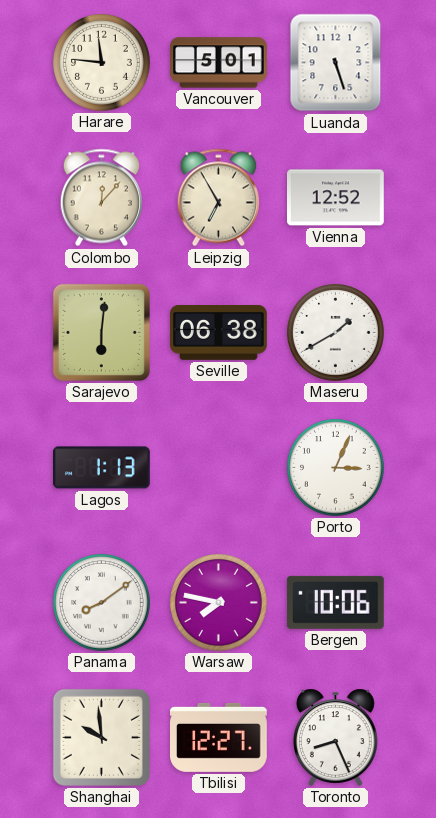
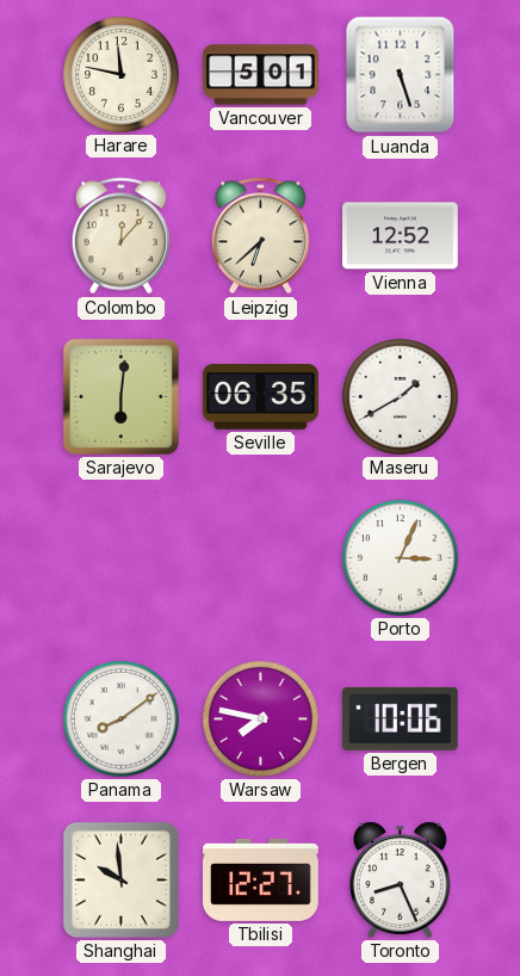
Harare: 11:46 -> 11:47 (122, 75)
Leipzig: 6:55 -> 6:38 (260, 236)
Seville: 06:38 -> 06:35 (261, 397)
Lagos: 1:13 -> none (102, 468)
